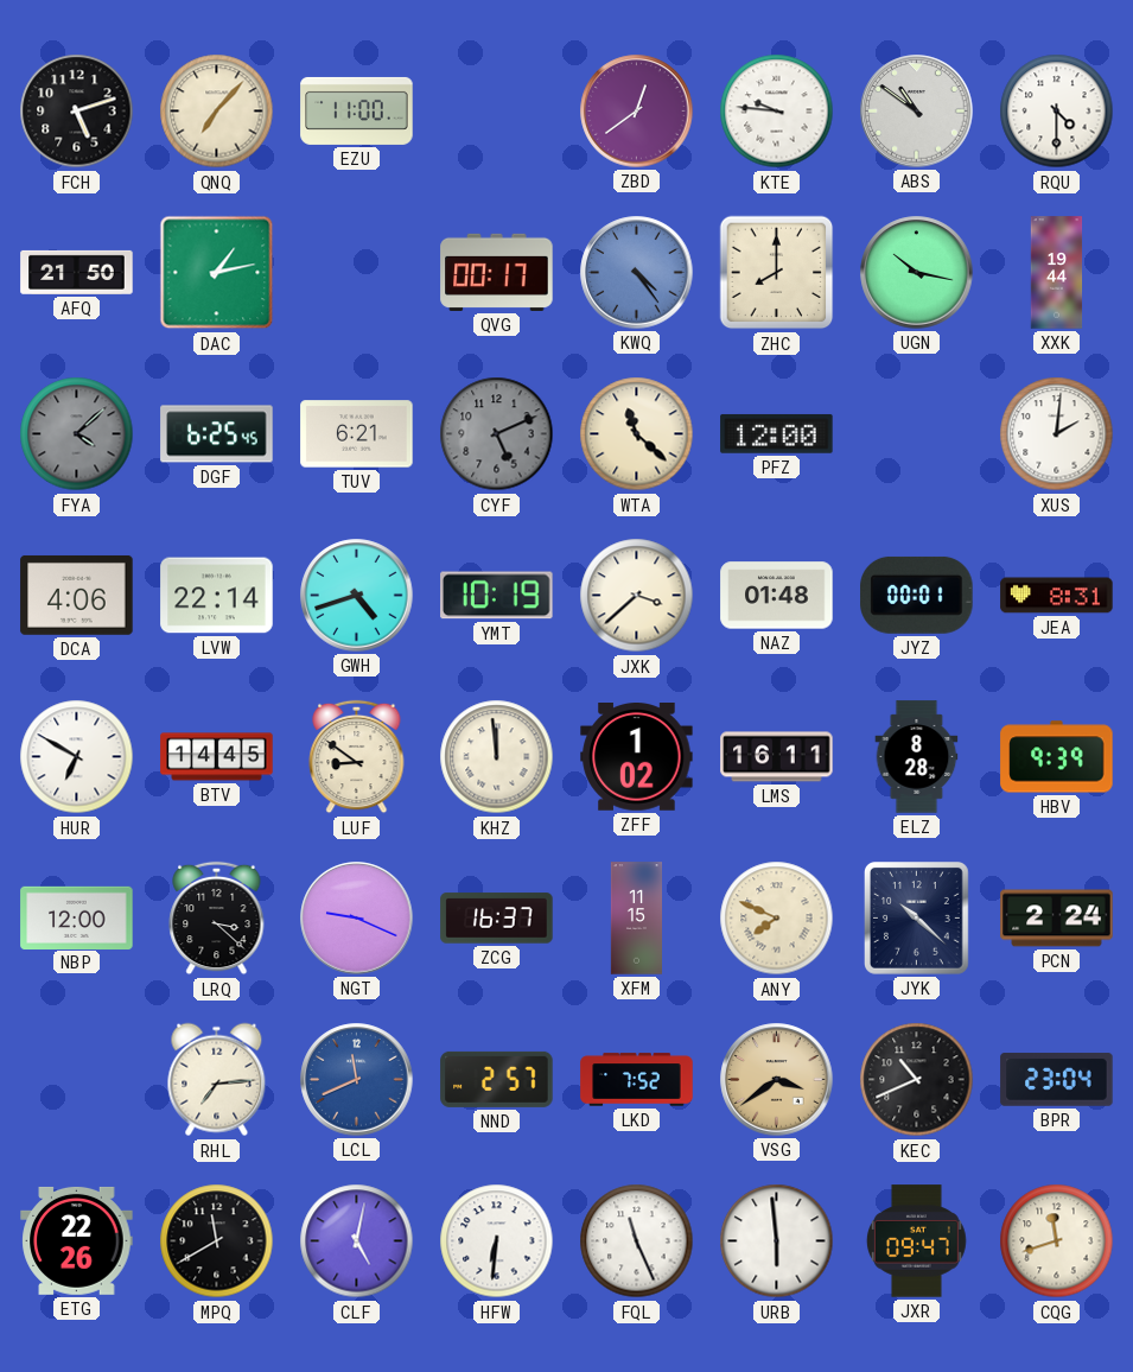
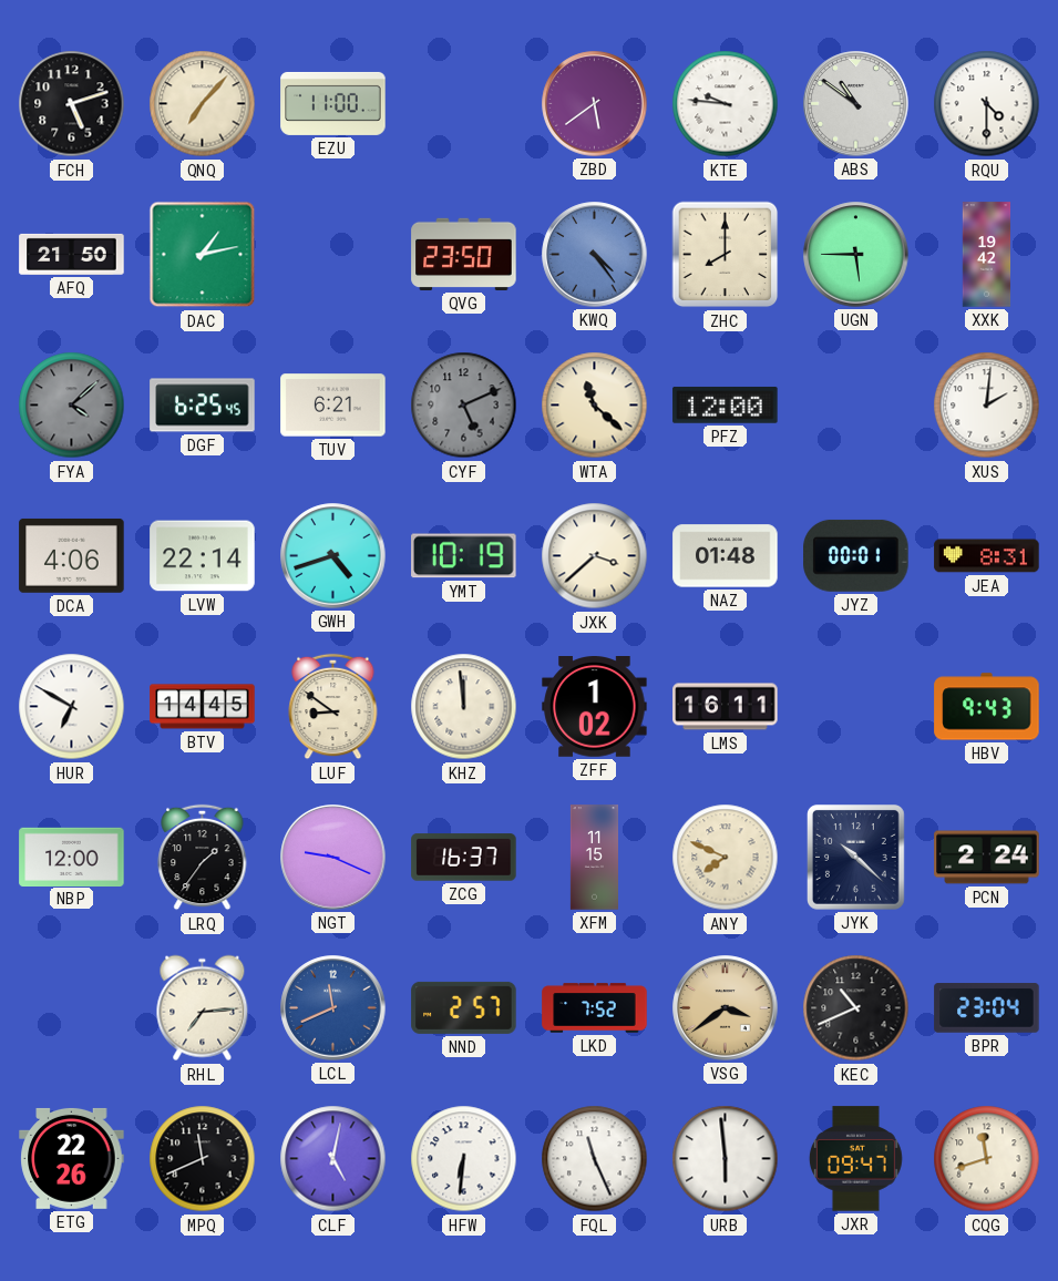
ZBD: 12:39 -> 5:39 (595, 104)
QVG: 00:17 -> 23:50 (464, 254)
UGN: 10:17 -> 5:45 (856, 255)
XXK: 19:44 -> 19:42 (987, 255)
ELZ: 8:28 -> none (917, 757)
HBV: 9:39 -> 9:43 (987, 707)
LRQ: 3:22 -> 1:36 (203, 858)
MPQ: 11:40 -> 11:41 (203, 1159)
